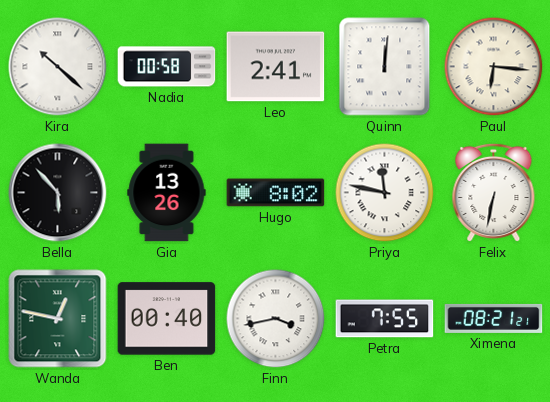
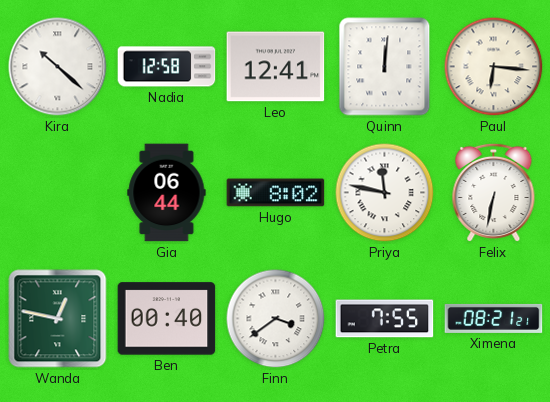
Nadia: 00:58 -> 12:58 (167, 67)
Leo: 2:41 -> 12:41 (276, 67)
Bella: 5:53 -> none (58, 193)
Gia: 13:26 -> 06:44 (167, 193)
Finn: 3:43 -> 3:39 (276, 319)
